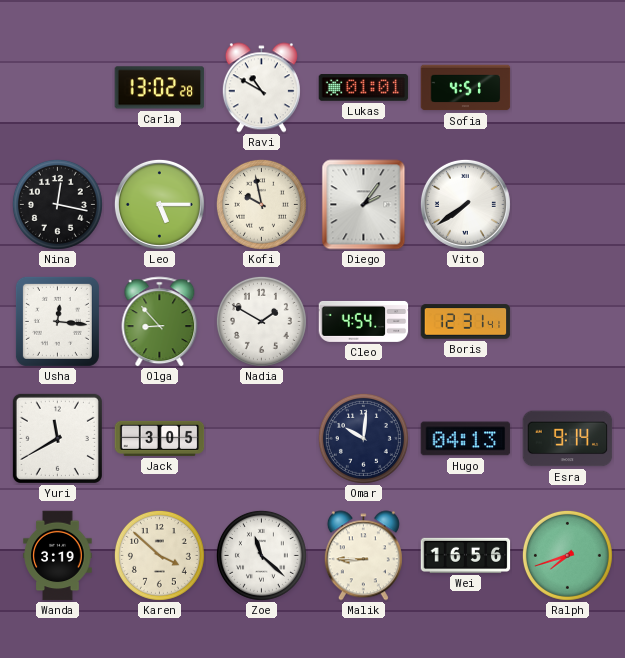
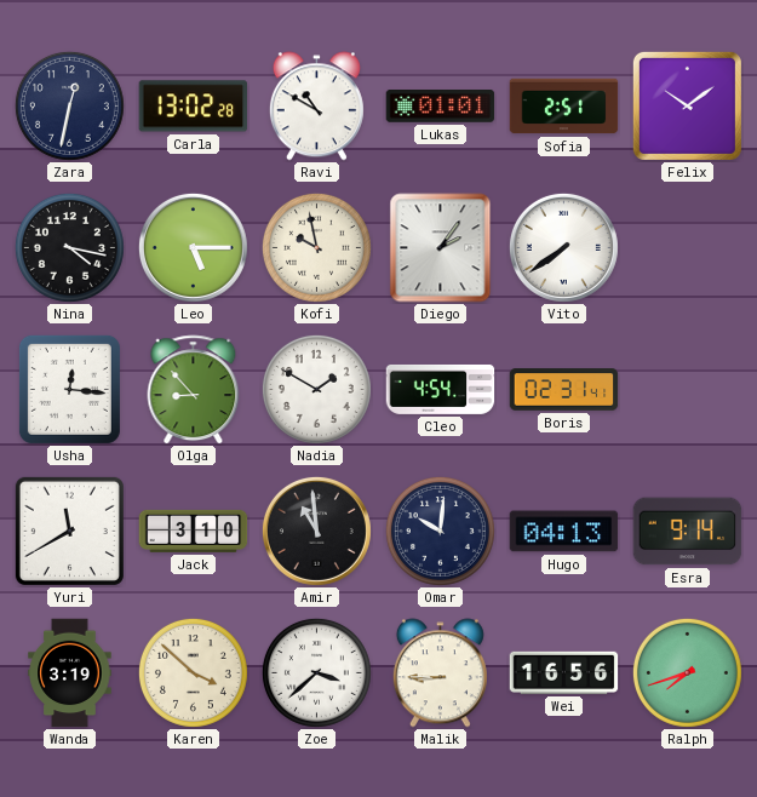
Zara: none -> 12:32 (69, 105)
Sofia: 4:51 -> 2:51 (564, 107)
Felix: none -> 10:09 (687, 105)
Nina: 12:17 -> 4:17 (69, 247)
Boris: 12:31 -> 02:31 (564, 390)
Jack: 3:05 -> 3:10 (194, 531)
Amir: none -> 10:59 (316, 531)
Zoe: 11:22 -> 3:38 (316, 672)
